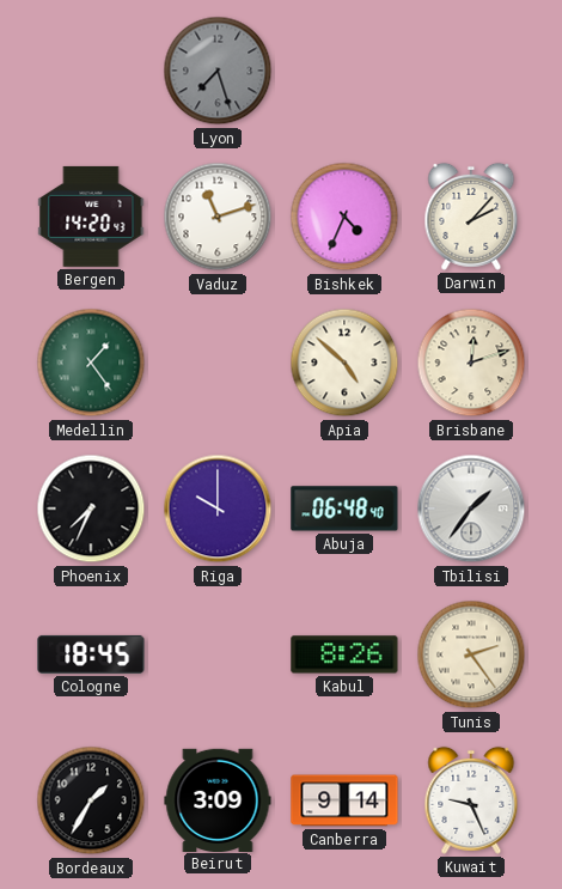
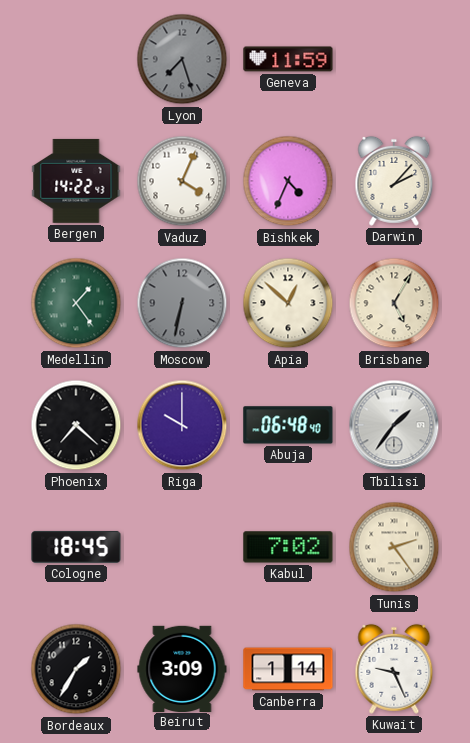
Geneva: none -> 11:59 (288, 59)
Bergen: 14:20 -> 14:22 (76, 181)
Vaduz: 11:12 -> 4:04 (182, 181)
Moscow: none -> 6:32 (182, 303)
Apia: 4:52 -> 12:52 (288, 303)
Brisbane: 12:12 -> 5:05 (394, 303)
Phoenix: 7:34 -> 7:22 (76, 425)
Kabul: 8:26 -> 7:02 (288, 547)
Canberra: 9:14 -> 1:14 (288, 669)
